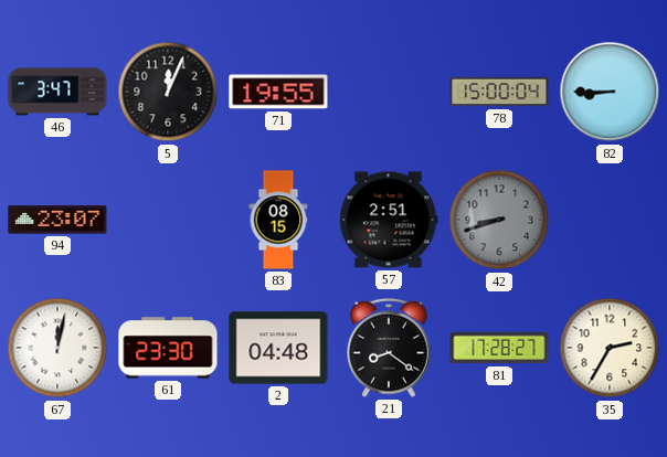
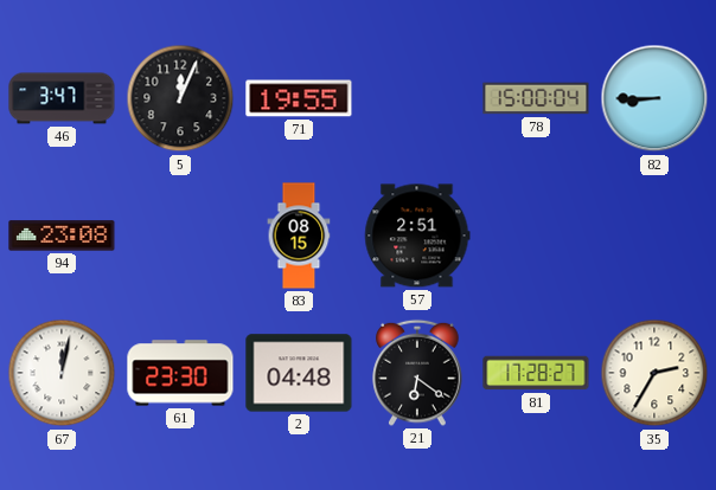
94: 23:07 -> 23:08 (62, 236)
42: 8:42 -> none (499, 220)
21: 8:21 -> 6:21 (417, 373)
